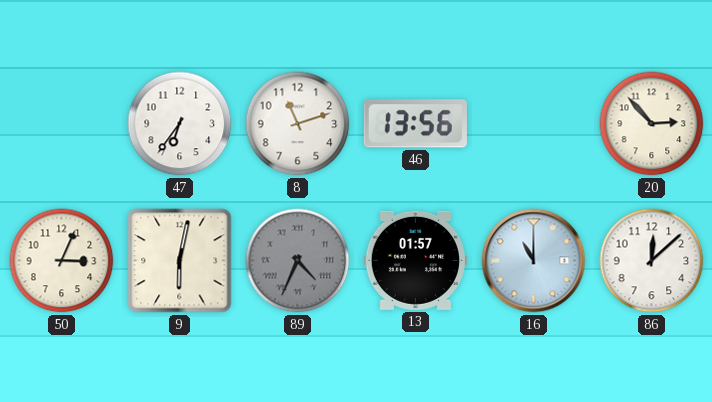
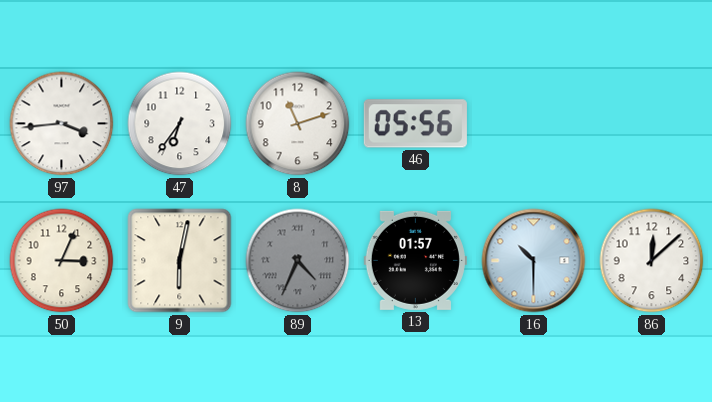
97: none -> 3:44 (62, 124)
46: 13:56 -> 05:56 (415, 124)
20: 2:53 -> none (652, 124)
16: 11:00 -> 10:30 (534, 261)
